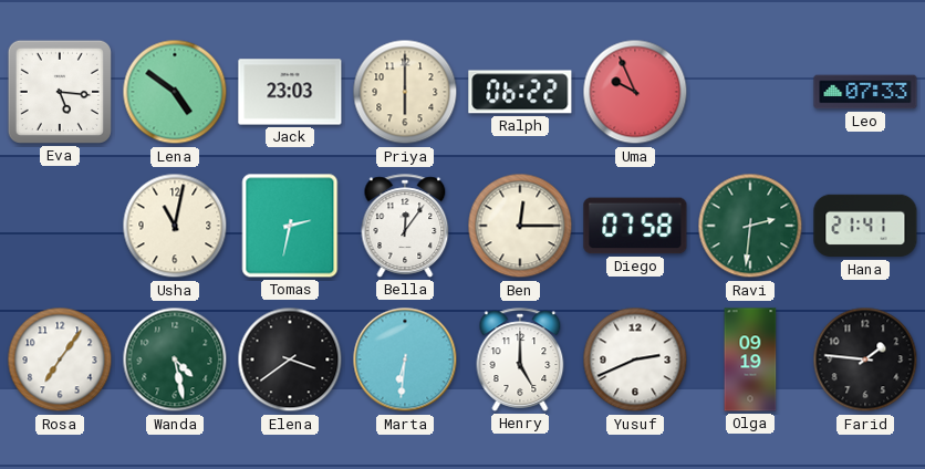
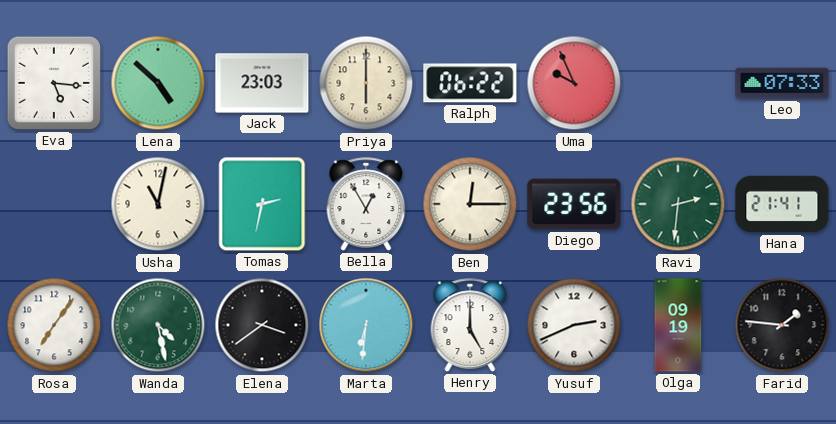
Lena: 4:51 -> 4:52 (158, 83)
Bella: 12:06 -> 12:55 (366, 204)
Diego: 07:58 -> 23:56 (574, 204)
